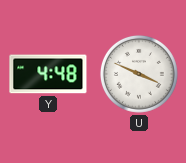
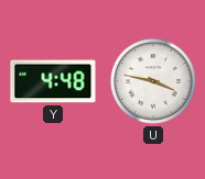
U: 3:49 -> 3:47 (153, 81)
